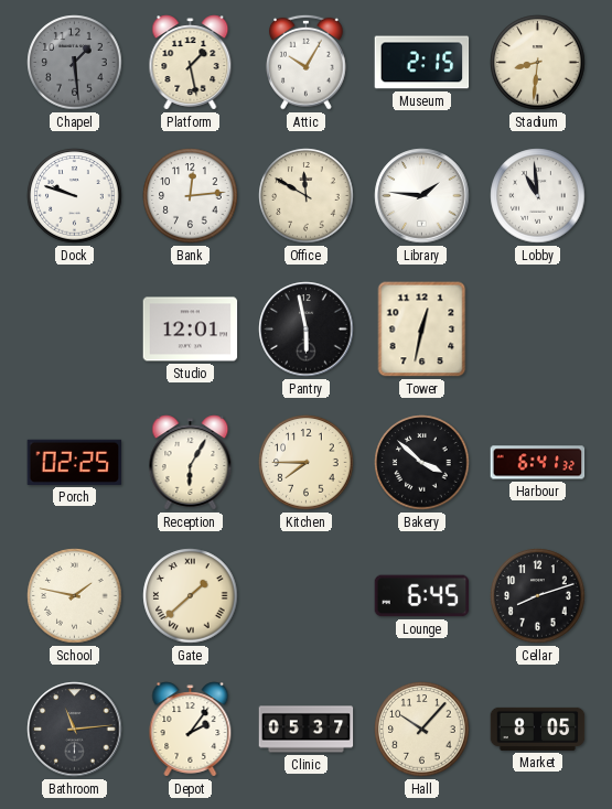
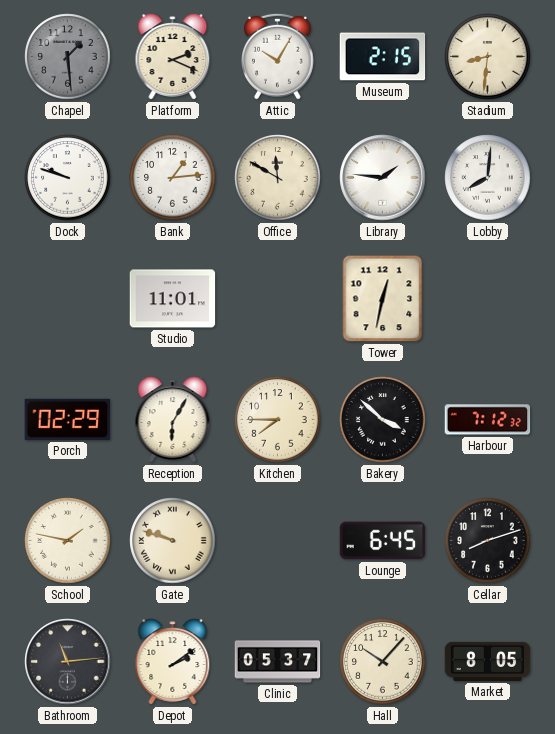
Platform: 1:28 -> 2:19 (173, 57)
Bank: 12:14 -> 1:14 (173, 178)
Lobby: 10:59 -> 8:01 (488, 178)
Studio: 12:01 -> 11:01 (173, 299)
Pantry: 5:58 -> none (307, 330)
Porch: 02:25 -> 02:29 (68, 419)
Harbour: 6:41 -> 7:12 (488, 420)
Gate: 1:38 -> 9:48 (173, 541)
Depot: 2:06 -> 2:09 (173, 662)
